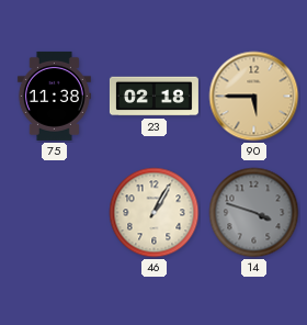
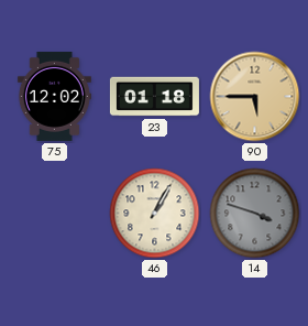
75: 11:38 -> 12:02 (54, 96)
23: 02:18 -> 01:18 (154, 97)
